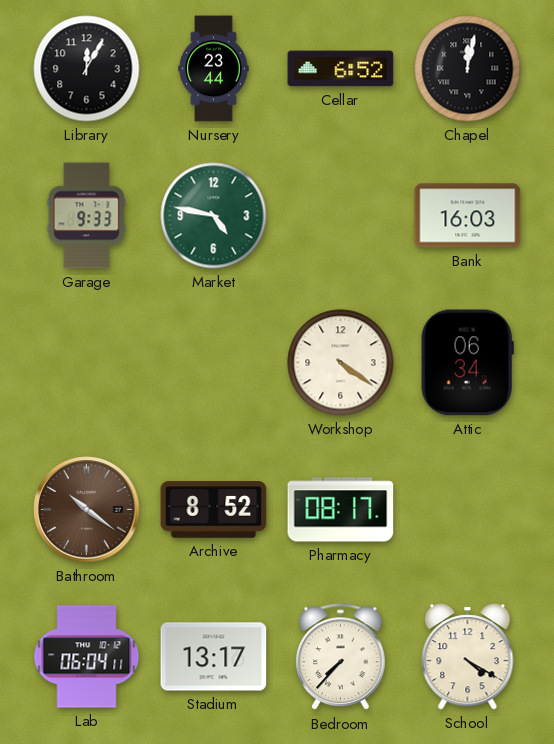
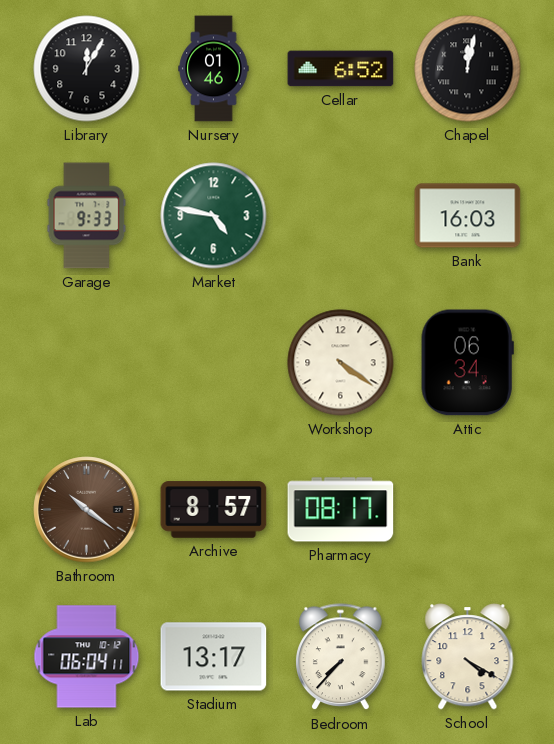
Nursery: 23:44 -> 01:46 (214, 69)
Archive: 8:52 -> 8:57 (214, 510)
